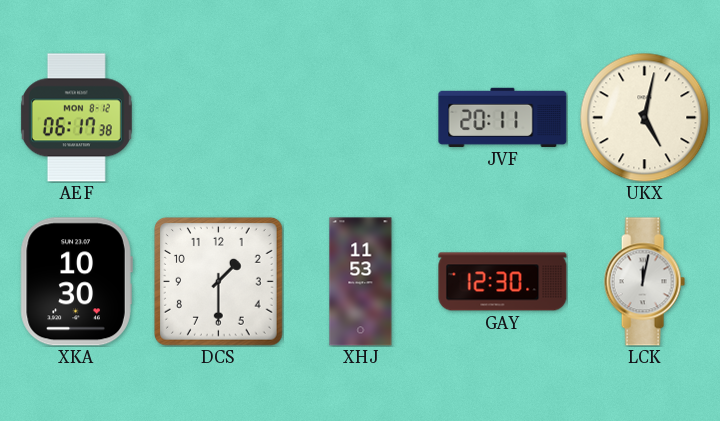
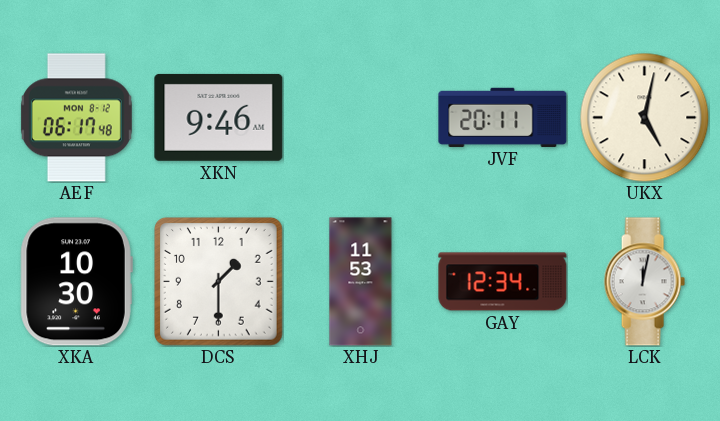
AEF: 06:17:38 -> 06:17:48 (76, 118)
XKN: none -> 9:46 (219, 117)
GAY: 12:30 -> 12:34 (503, 282)
